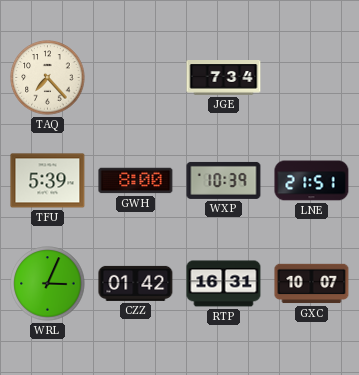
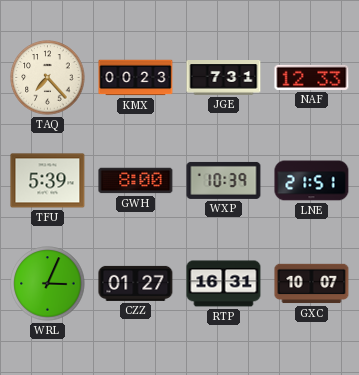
KMX: none -> 00:23 (136, 78)
JGE: 7:34 -> 7:31 (224, 78)
NAF: none -> 12:33 (312, 77)
CZZ: 01:42 -> 01:27 (136, 283)
